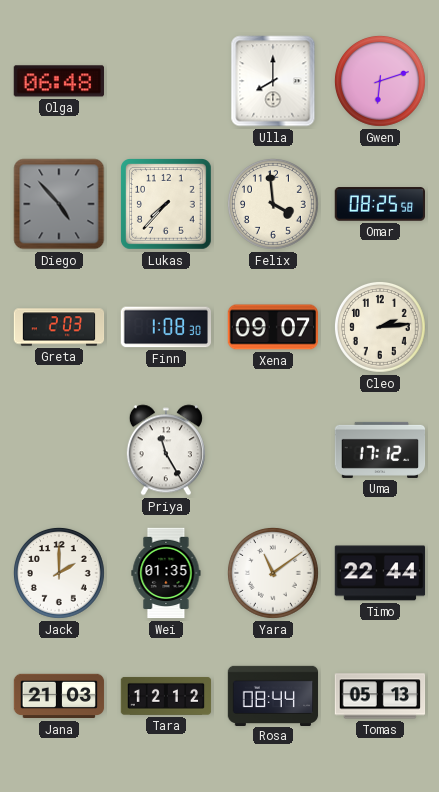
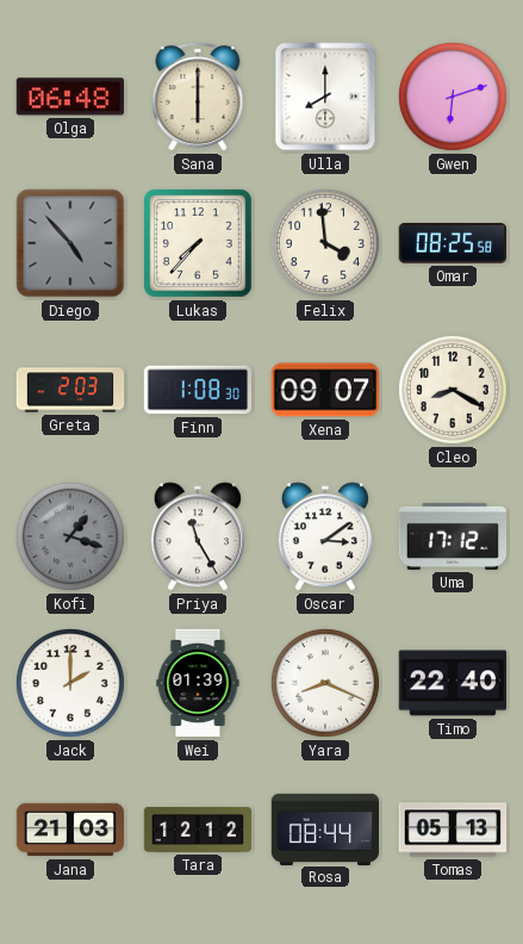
Sana: none -> 6:00 (198, 97)
Cleo: 2:14 -> 8:20 (453, 390)
Kofi: none -> 1:18 (70, 536)
Oscar: none -> 3:09 (325, 536)
Wei: 01:35 -> 01:39 (198, 683)
Yara: 11:09 -> 8:19 (325, 683)
Timo: 22:44 -> 22:40 (453, 683)
